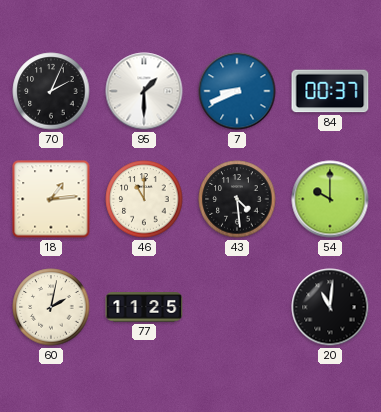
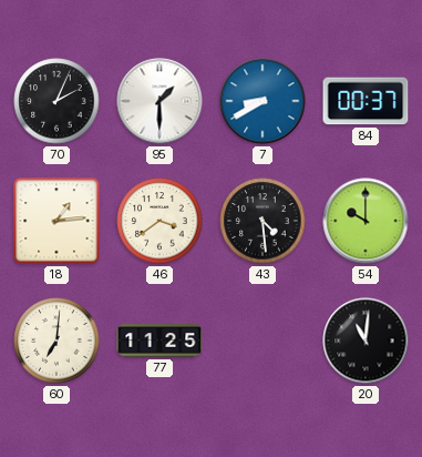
7: 8:41 -> 8:40 (263, 101)
46: 11:00 -> 3:39 (159, 221)
60: 2:02 -> 7:01 (56, 341)
